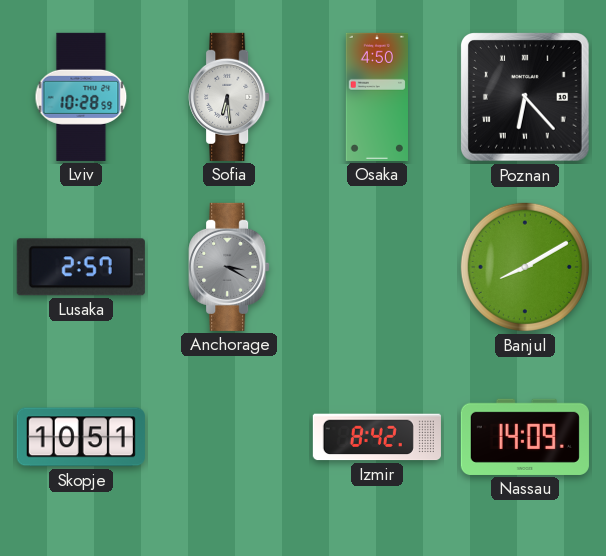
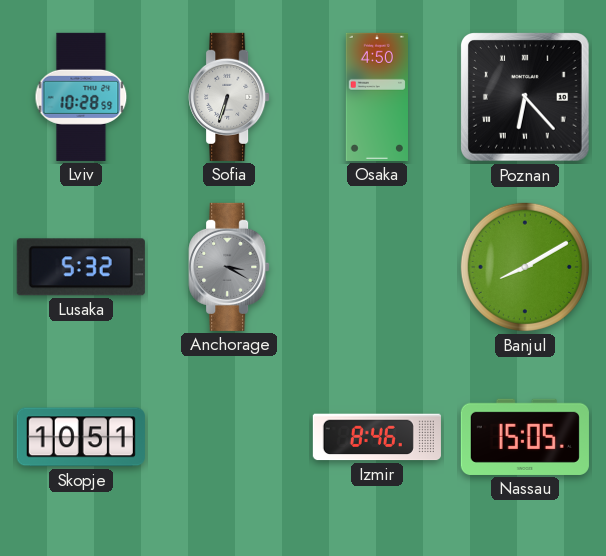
Sofia: 6:29 -> 6:33 (229, 97)
Lusaka: 2:57 -> 5:32 (81, 267)
Izmir: 8:42 -> 8:46 (377, 437)
Nassau: 14:09 -> 15:05 (525, 437)
